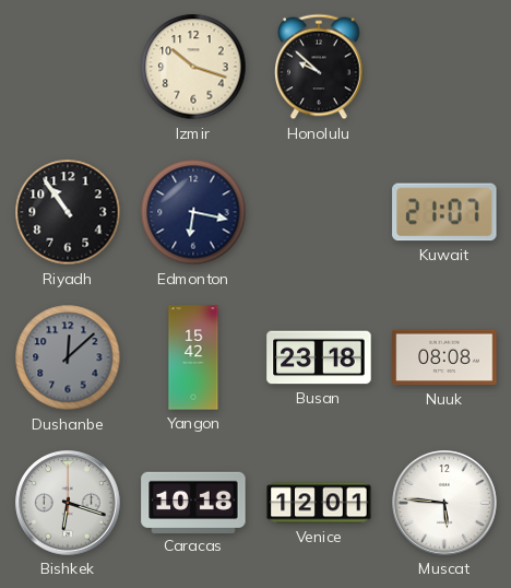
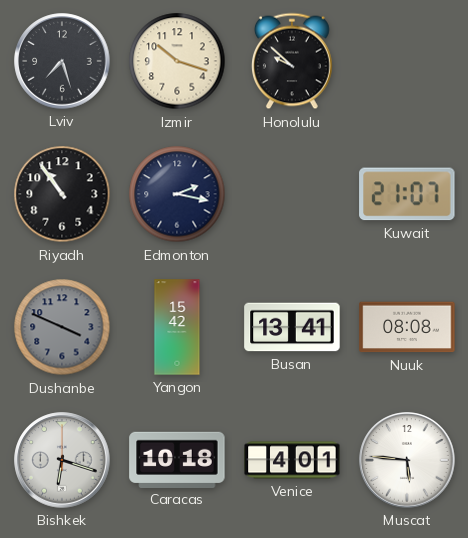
Lviv: none -> 7:27 (62, 61)
Edmonton: 6:17 -> 2:17 (177, 194)
Dushanbe: 12:08 -> 3:49 (62, 327)
Busan: 23:18 -> 13:41 (292, 327)
Venice: 12:01 -> 4:01 (292, 460)
